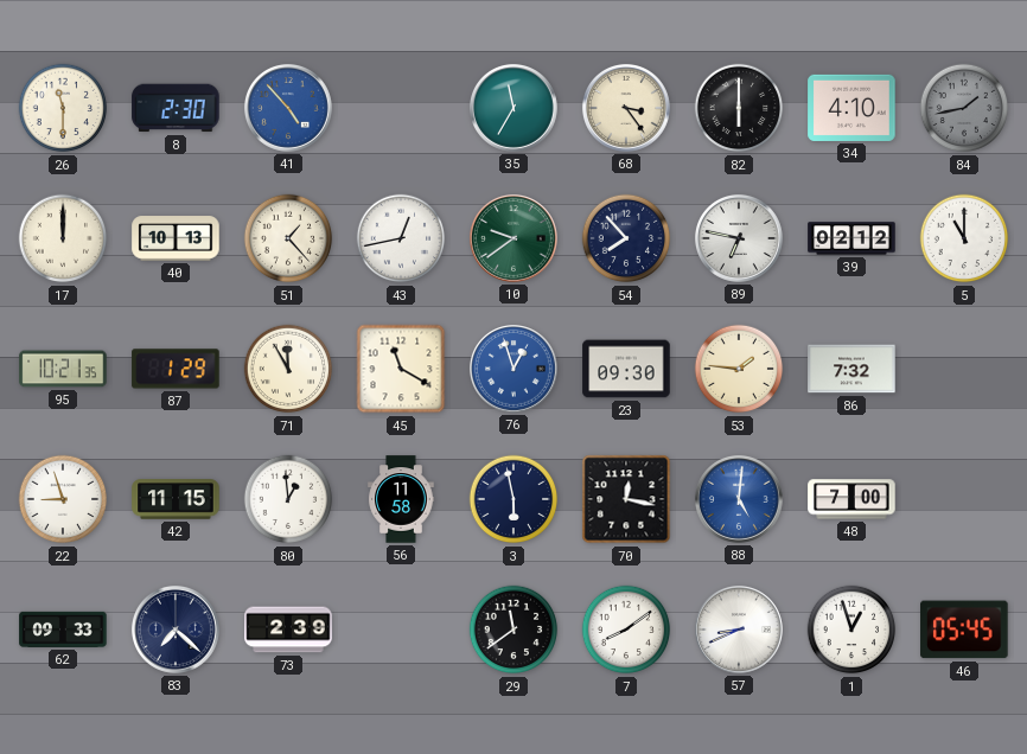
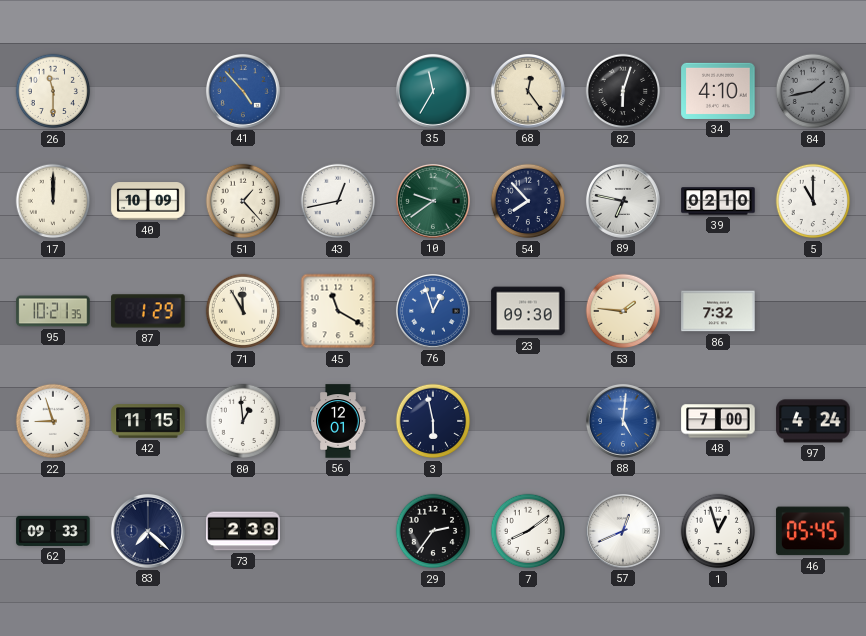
8: 2:30 -> none (176, 108)
68: 3:24 -> 12:24 (528, 91)
82: 6:00 -> 6:03 (623, 91)
40: 10:13 -> 10:09 (148, 201)
39: 02:12 -> 02:10 (718, 201)
56: 11:58 -> 12:01 (338, 421)
70: 12:17 -> none (626, 499)
97: none -> 4:24 (813, 421)
29: 11:39 -> 2:36 (433, 531)
57: 8:41 -> 12:41 (623, 531)
